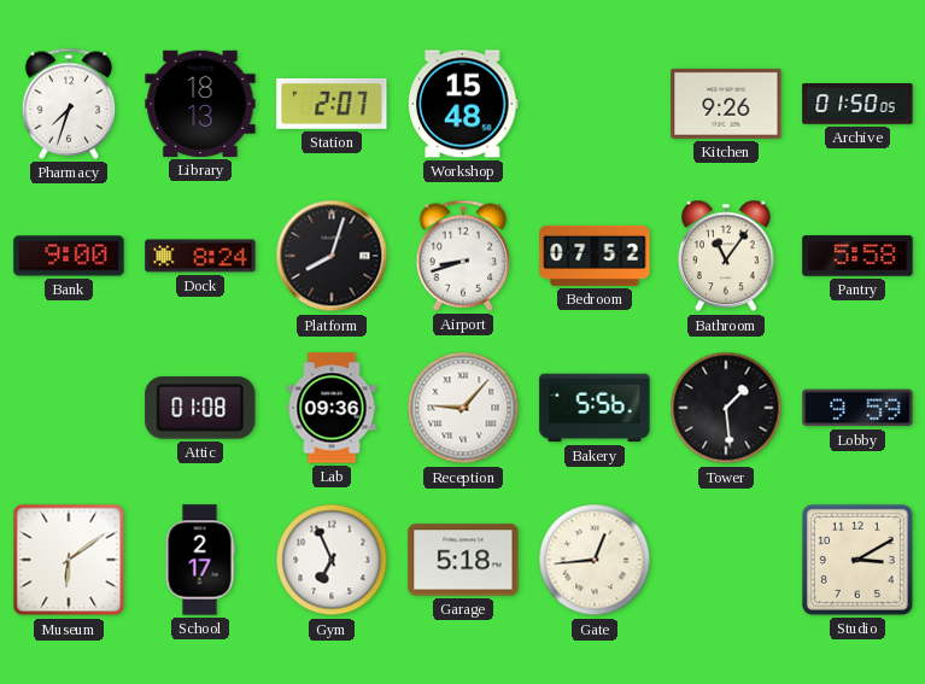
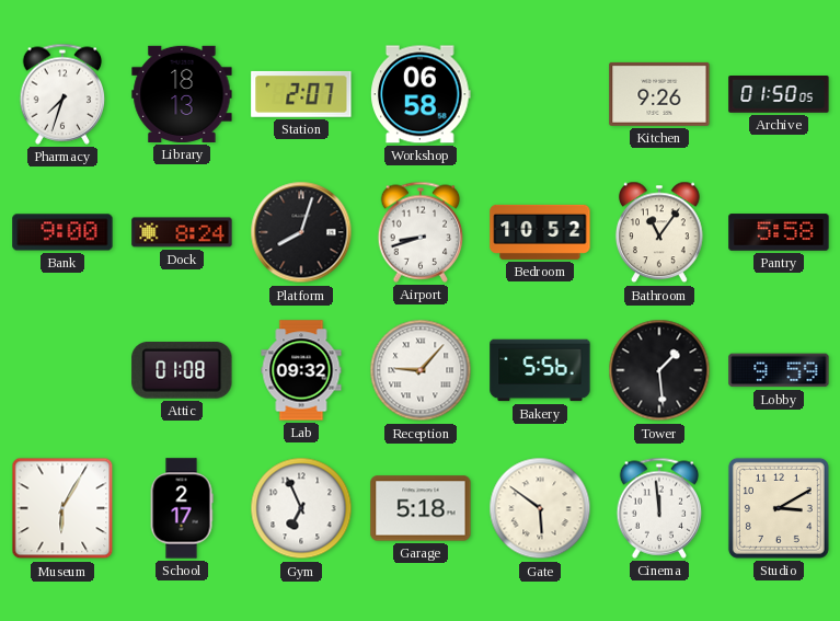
Workshop: 15:48 -> 06:58 (422, 94)
Bedroom: 07:52 -> 10:52 (540, 232)
Lab: 09:36 -> 09:32 (301, 370)
Museum: 6:09 -> 6:05 (62, 508)
Gate: 12:44 -> 5:51 (540, 508)
Cinema: none -> 11:59 (659, 508)
